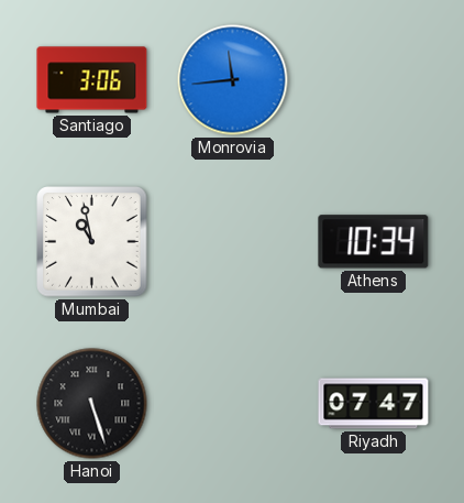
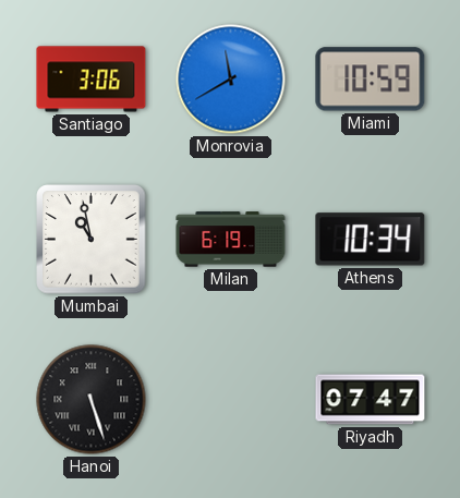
Monrovia: 11:44 -> 11:40 (231, 80)
Miami: none -> 10:59 (371, 80)
Milan: none -> 6:19 (231, 240)
